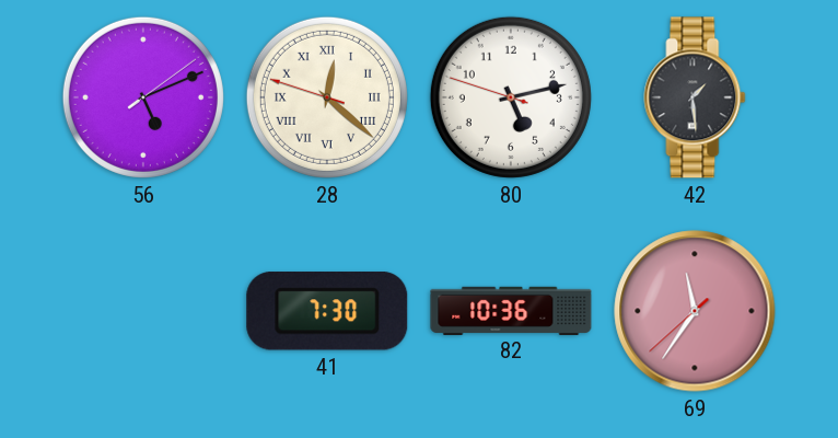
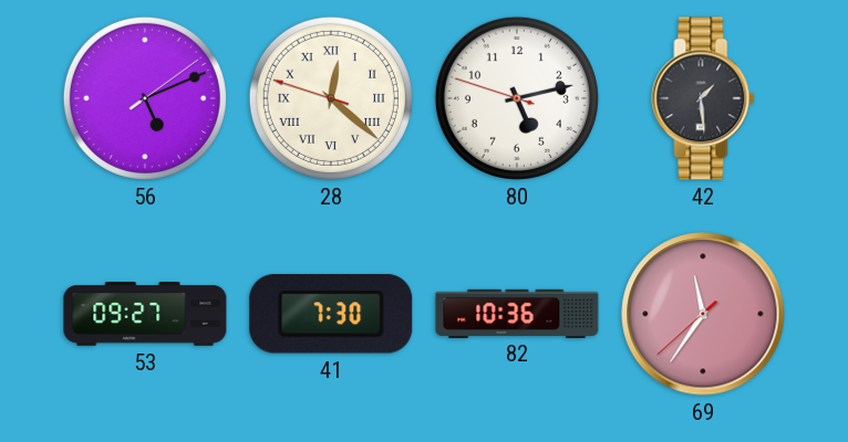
53: none -> 09:27 (145, 315)
